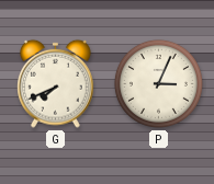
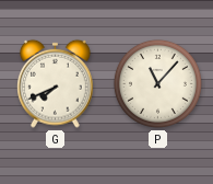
P: 3:04 -> 11:07 (157, 83)
